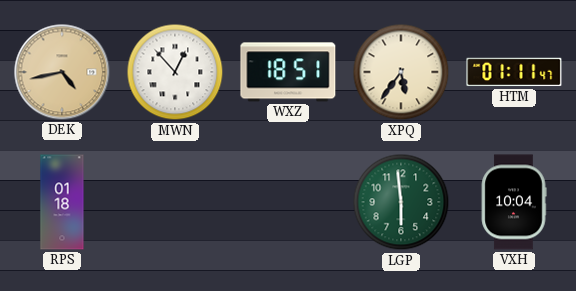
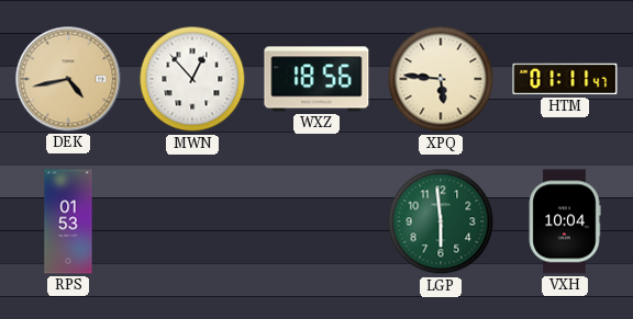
WXZ: 18:51 -> 18:56 (316, 79)
XPQ: 5:36 -> 5:46 (441, 79)
RPS: 01:18 -> 01:53 (68, 221)
